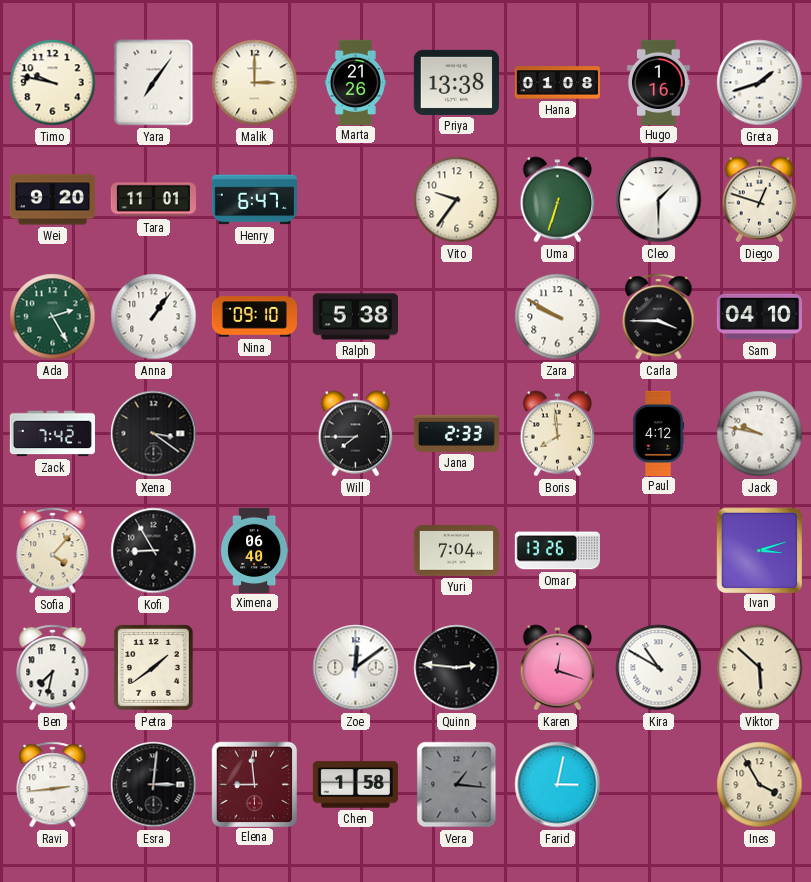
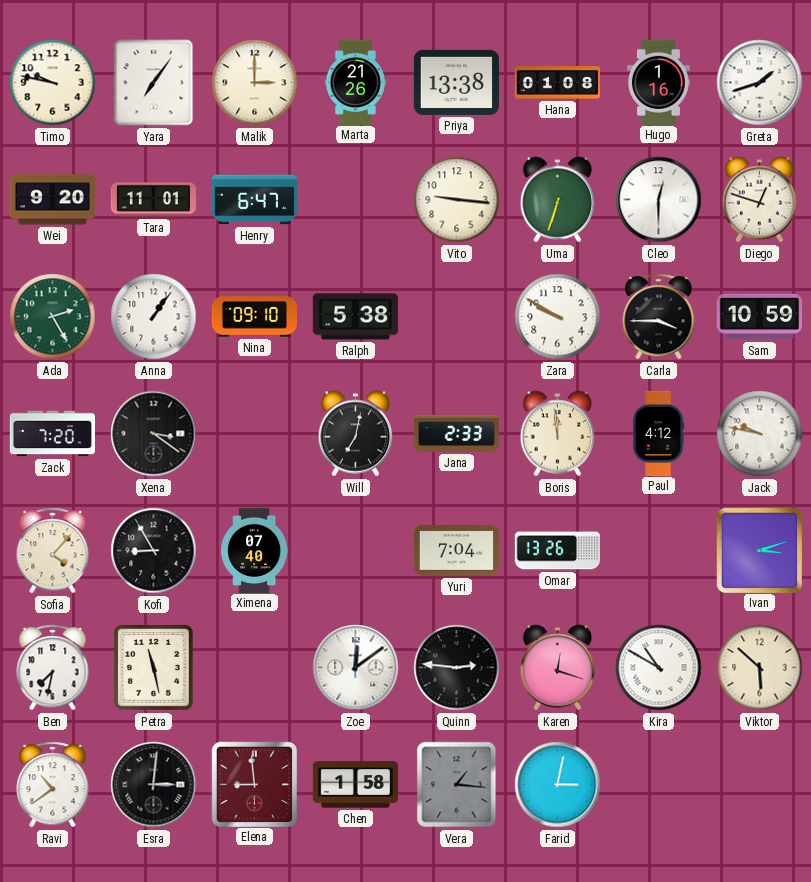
Vito: 9:36 -> 9:16 (457, 200)
Cleo: 1:30 -> 12:30 (659, 200)
Sam: 04:10 -> 10:59 (759, 317)
Zack: 7:42 -> 7:20 (52, 434)
Will: 7:45 -> 7:02 (356, 434)
Boris: 7:59 -> 11:59 (558, 434)
Ximena: 06:40 -> 07:40 (254, 550)
Petra: 1:39 -> 11:28 (153, 667)
Ravi: 2:44 -> 10:39 (53, 785)
Ines: 3:55 -> none (760, 785)
